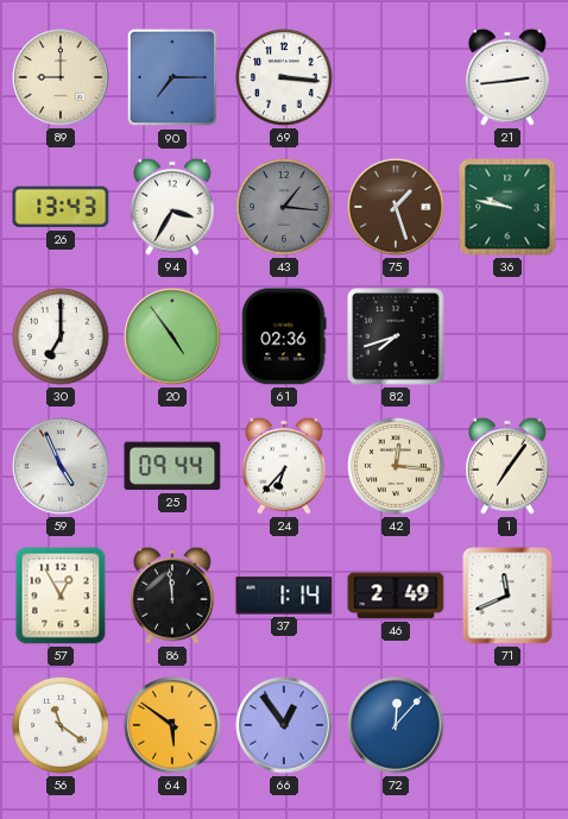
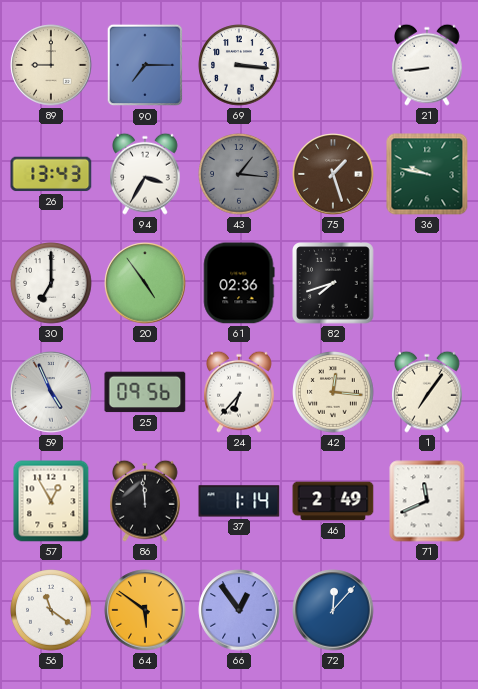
21: 2:44 -> 8:44 (428, 65)
25: 09:44 -> 09:56 (145, 392)
